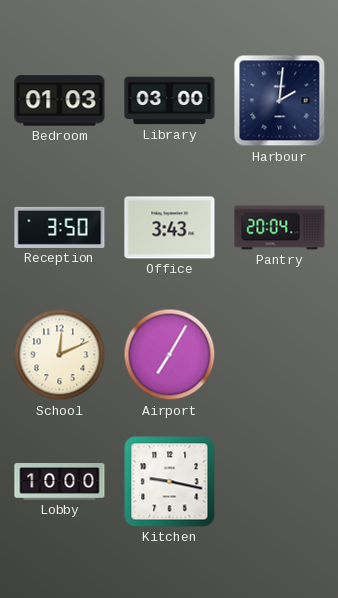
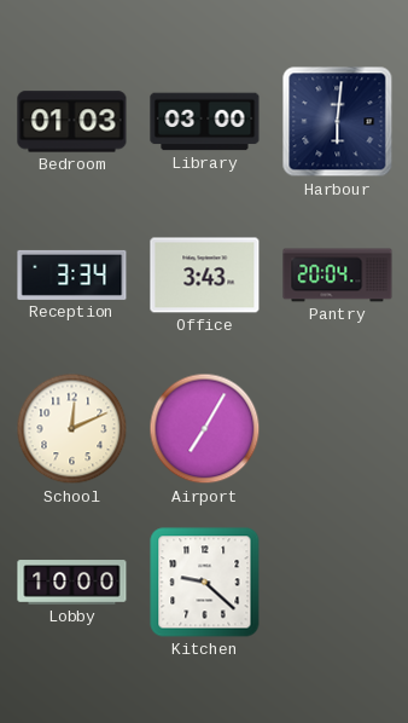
Harbour: 2:01 -> 6:01 (338, 122)
Reception: 3:50 -> 3:34 (72, 274)
Kitchen: 9:17 -> 9:22 (205, 583)
